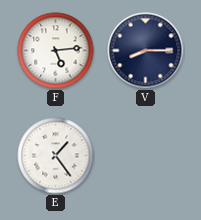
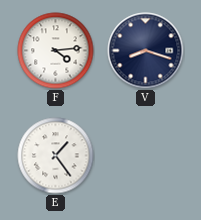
F: 5:14 -> 4:14 (56, 51)
V: 8:15 -> 8:18 (146, 51)
